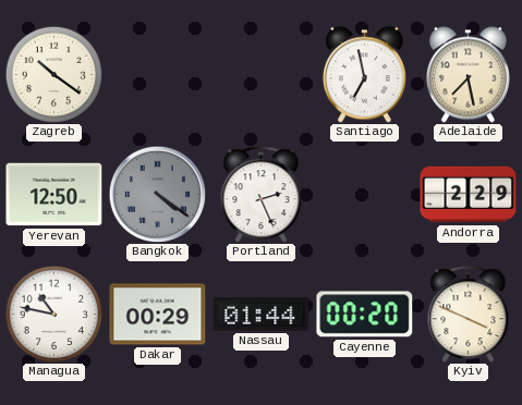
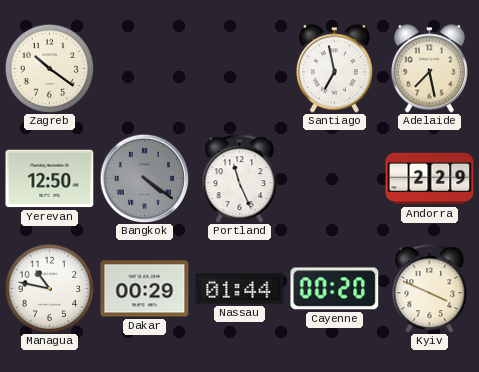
Portland: 2:26 -> 11:26 (240, 179)
